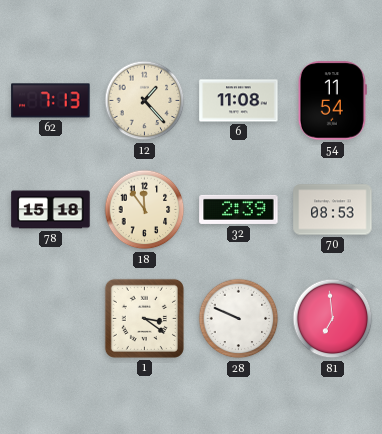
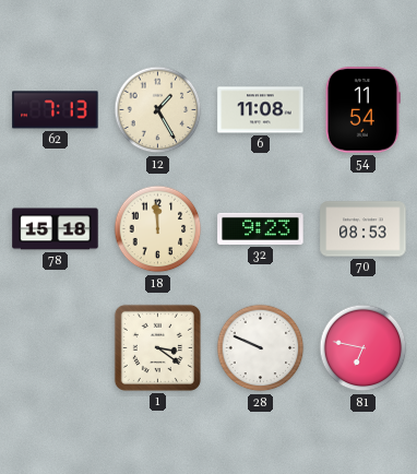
12: 1:23 -> 1:25 (158, 110)
18: 11:54 -> 11:59 (158, 229)
32: 2:39 -> 9:23 (261, 228)
81: 6:59 -> 6:47 (364, 348)
